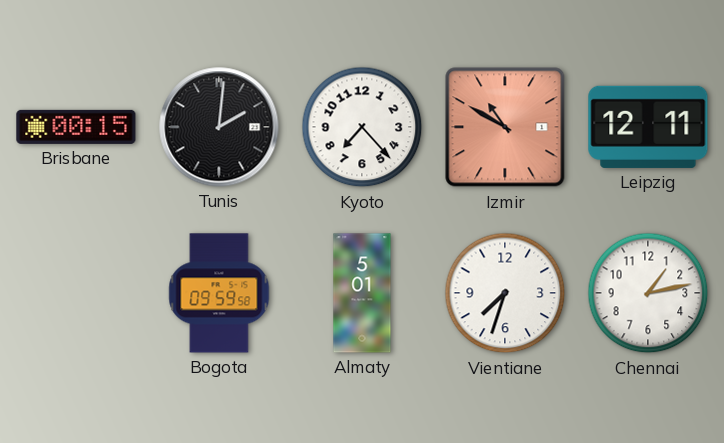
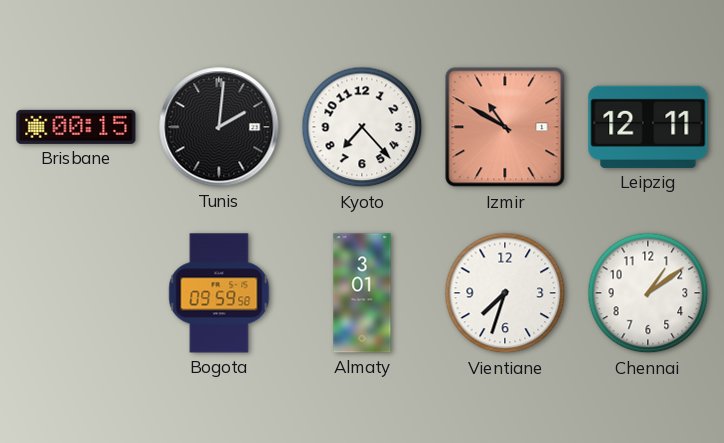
Almaty: 5:01 -> 3:01 (362, 293)
Chennai: 1:13 -> 1:09 (648, 293)
